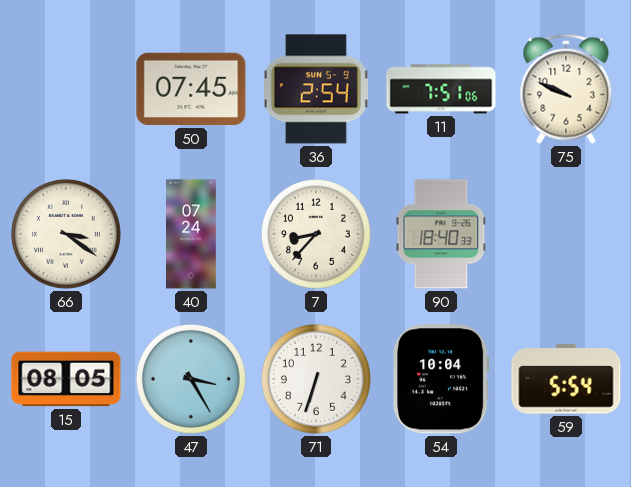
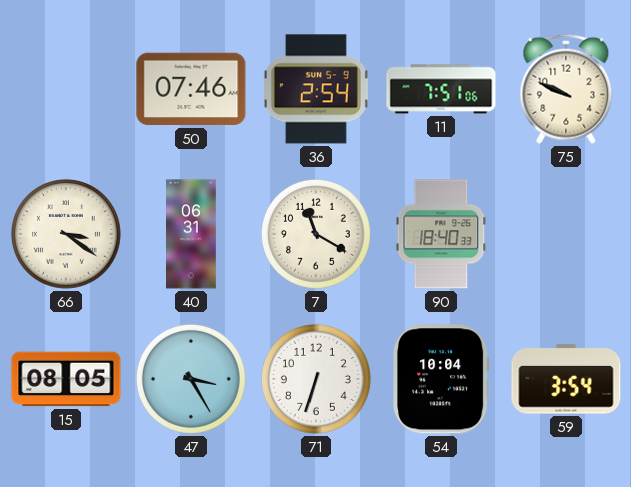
50: 07:45 -> 07:46 (191, 89)
40: 07:24 -> 06:31 (191, 234)
7: 8:37 -> 11:20 (316, 234)
59: 5:54 -> 3:54 (566, 379)
